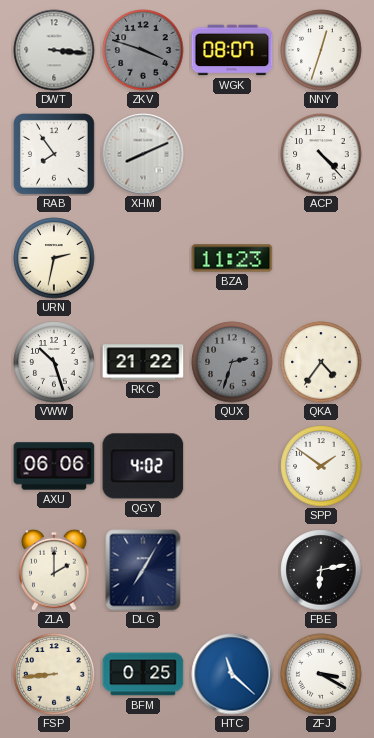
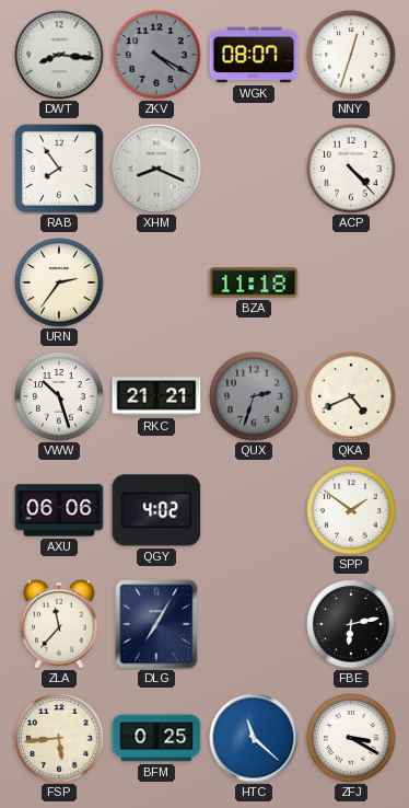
DWT: 3:16 -> 8:16 (59, 55)
ZKV: 3:48 -> 4:20 (156, 55)
XHM: 8:11 -> 8:19 (156, 169)
URN: 2:32 -> 2:36 (59, 282)
BZA: 11:23 -> 11:18 (254, 282)
RKC: 21:22 -> 21:21 (156, 396)
QKA: 4:36 -> 4:41 (351, 396)
ZLA: 2:00 -> 11:37 (59, 624)
FSP: 8:44 -> 5:44 (59, 738)
